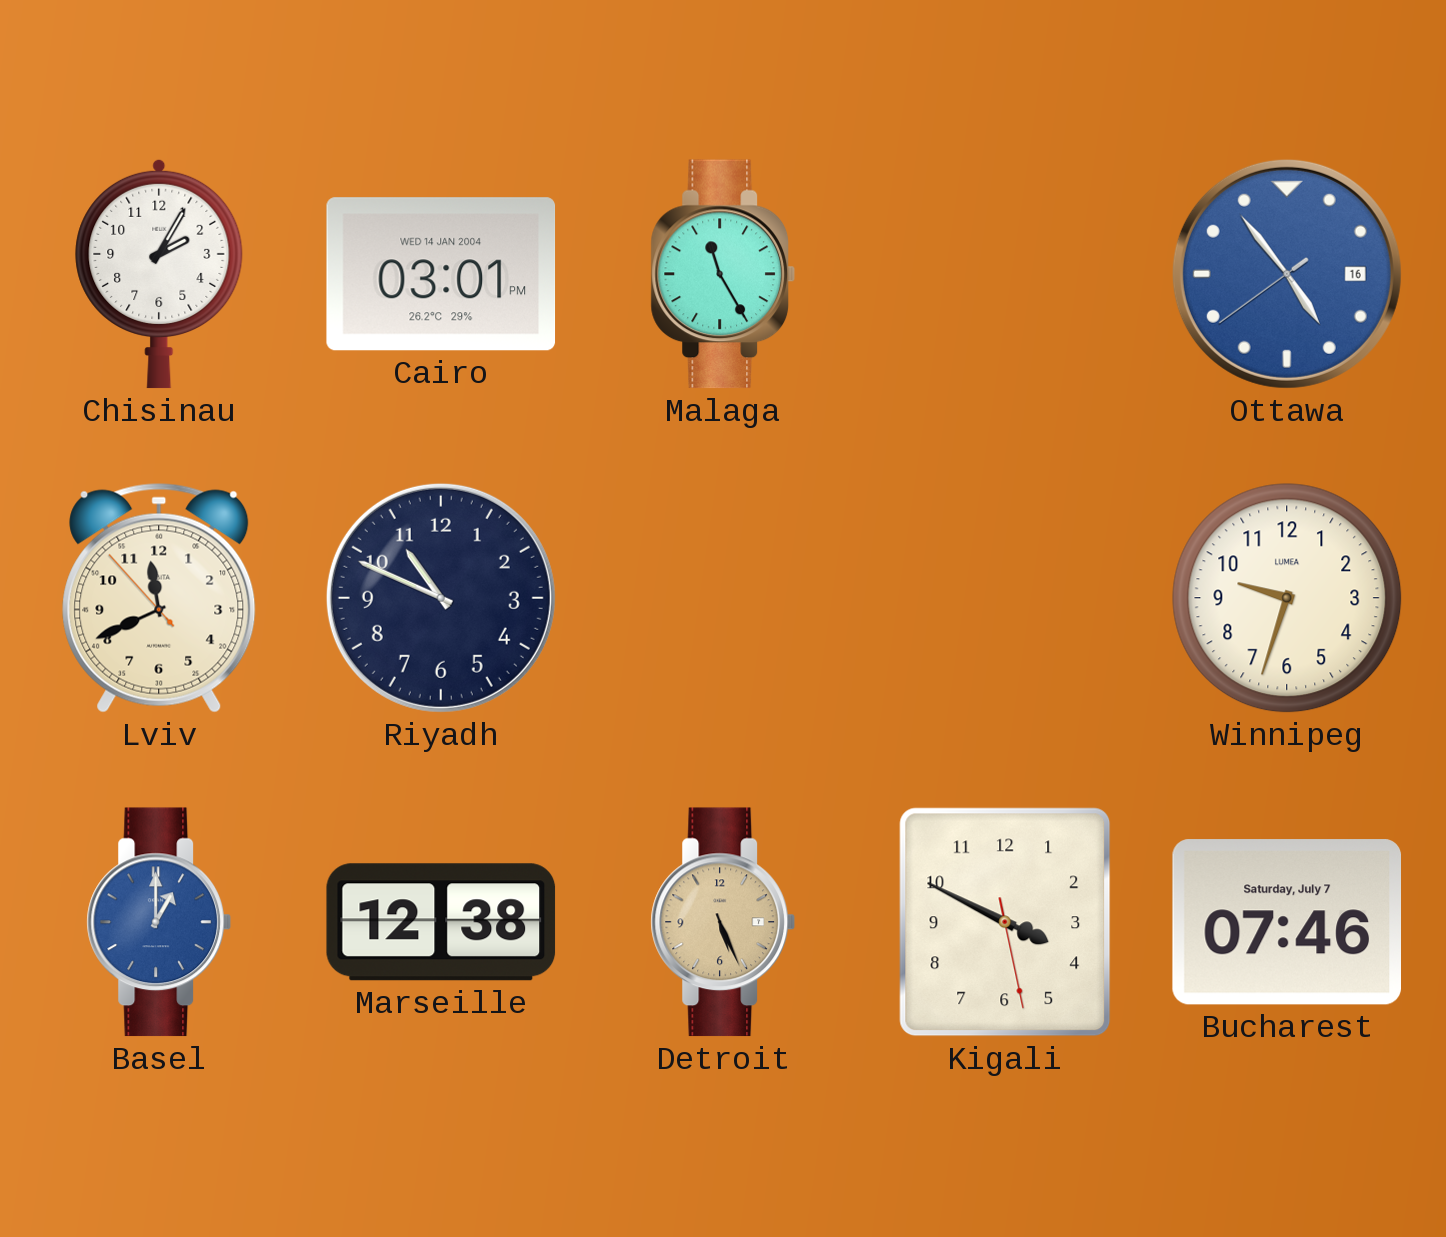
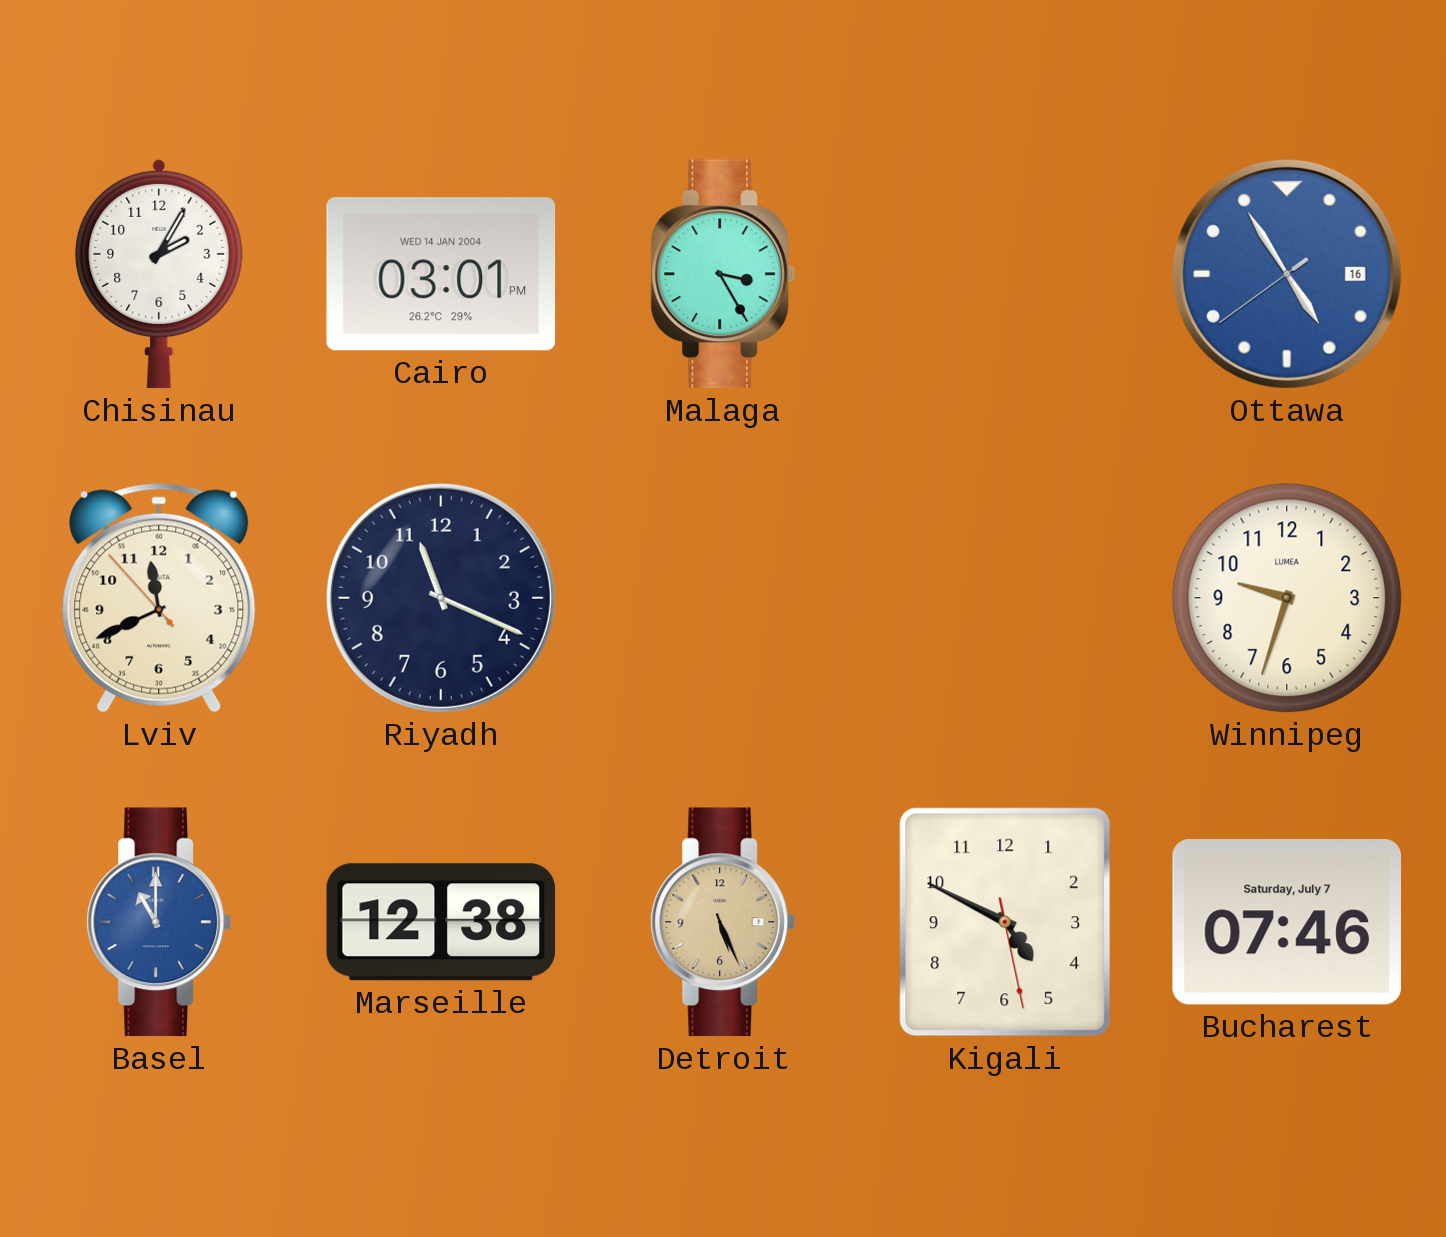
Malaga: 11:25 -> 3:25 (723, 274)
Ottawa: 4:53 -> 4:54 (1287, 274)
Riyadh: 10:49 -> 11:19 (441, 598)
Basel: 1:00 -> 11:00 (159, 922)
Kigali: 3:49 -> 4:49 (1005, 922)
